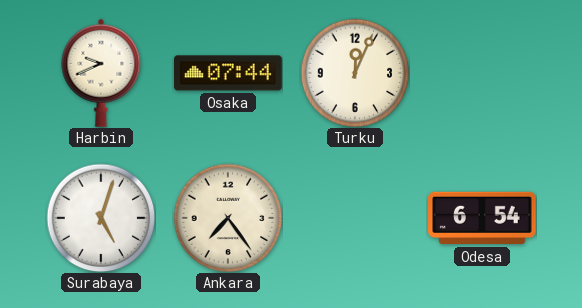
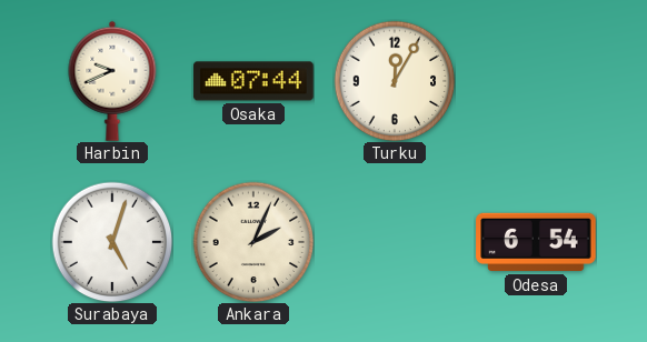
Turku: 12:04 -> 12:05 (395, 81)
Ankara: 7:24 -> 2:04 (253, 242)
